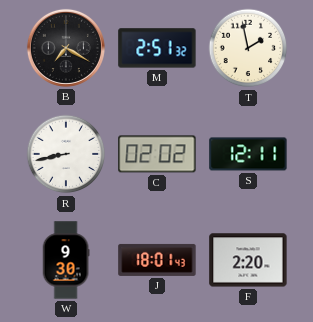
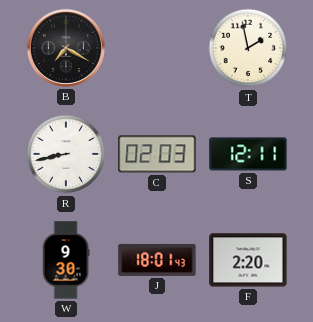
M: 2:51 -> none (157, 48)
C: 02:02 -> 02:03 (157, 154)
